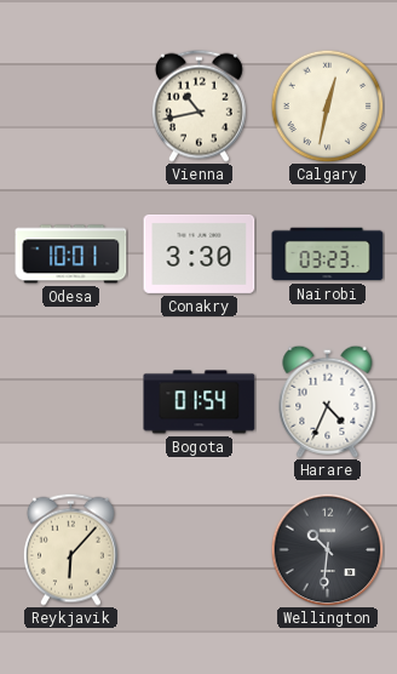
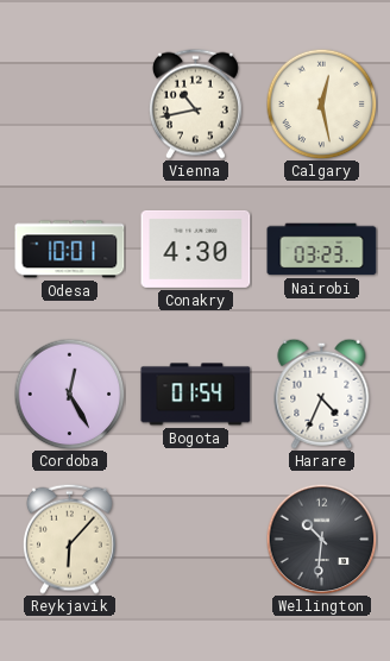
Calgary: 12:32 -> 12:28 (321, 103)
Conakry: 3:30 -> 4:30 (196, 248)
Cordoba: none -> 12:25 (69, 394)
